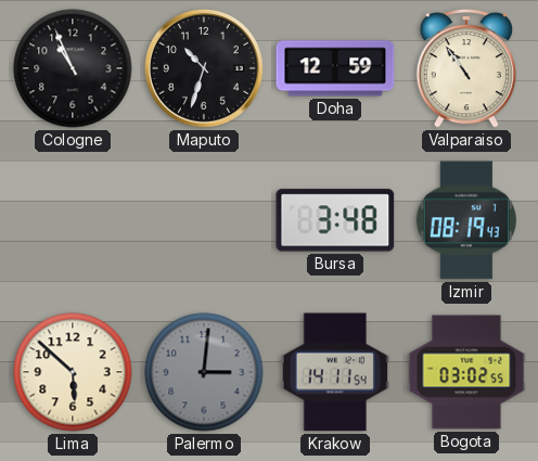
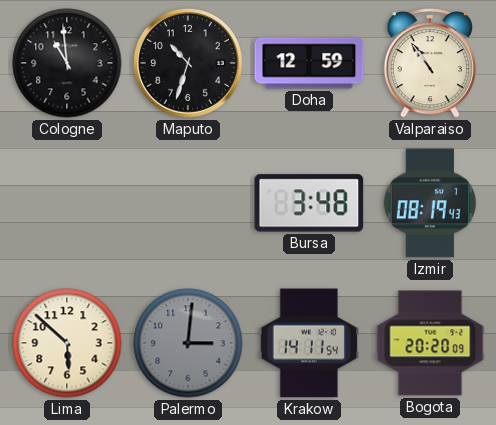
Cologne: 10:56 -> 10:59 (67, 63)
Bogota: 03:02 -> 20:20 (430, 343)
